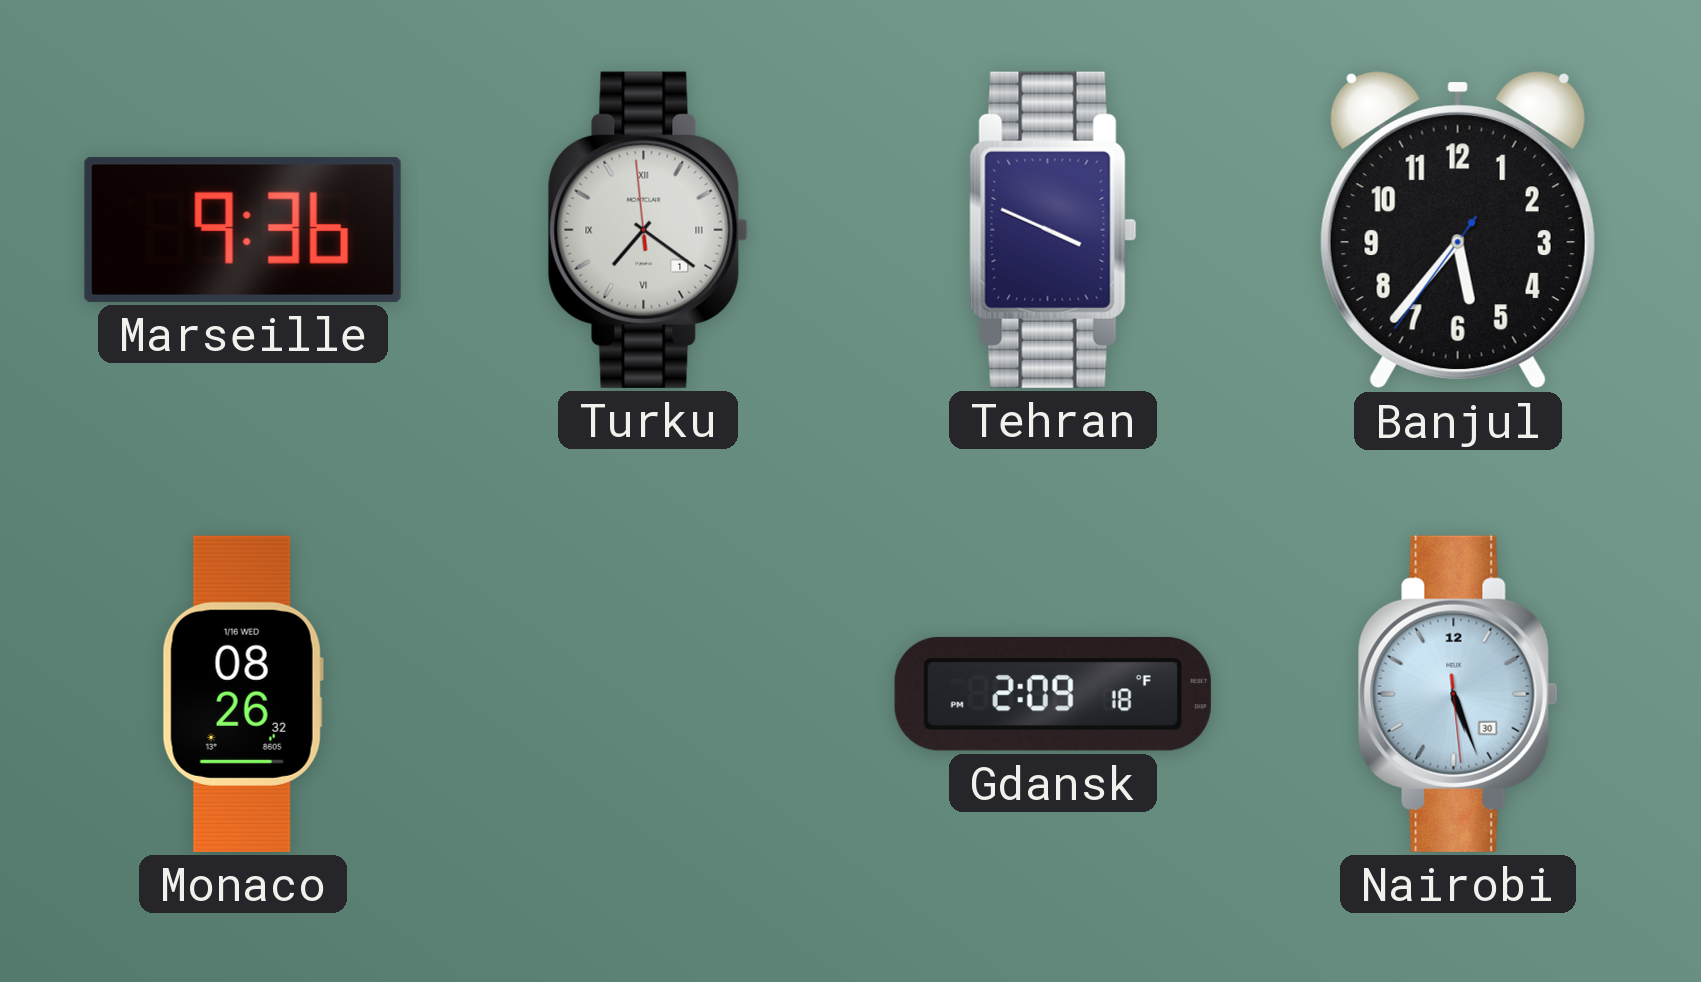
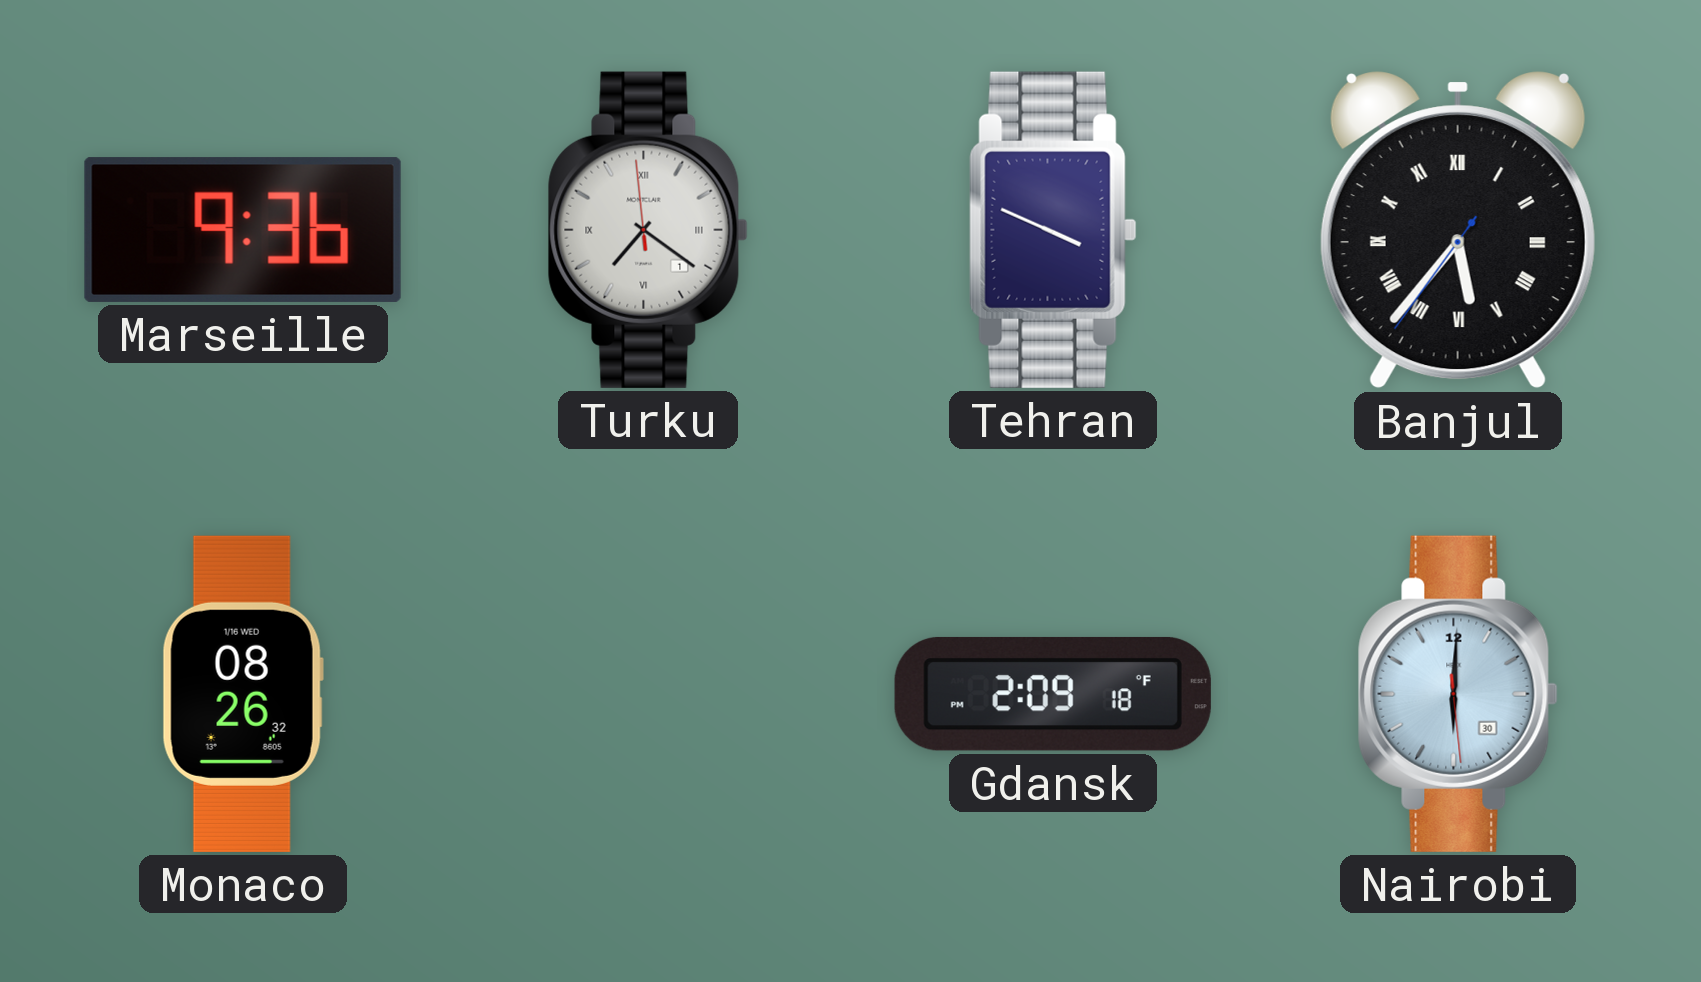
Banjul numerals: Arabic -> Roman (1458, 230)
Nairobi: 5:26 -> 6:00 (1458, 694)
